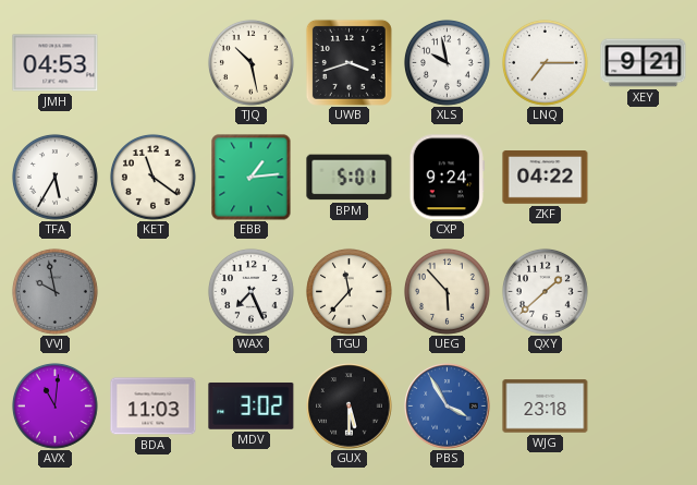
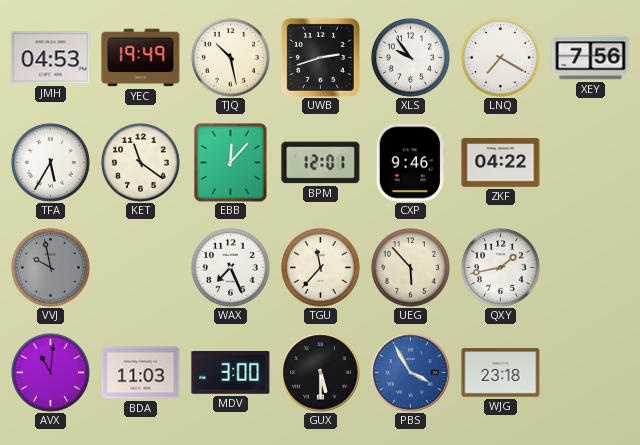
YEC: none -> 19:49 (141, 58)
UWB: 3:42 -> 2:42 (320, 57)
XLS: 9:58 -> 9:54 (410, 57)
LNQ: 7:15 -> 7:20 (500, 57)
XEY: 9:21 -> 7:56 (591, 58)
EBB: 1:14 -> 12:07 (231, 163)
BPM: 5:01 -> 12:01 (321, 163)
CXP: 9:24 -> 9:46 (410, 163)
QXY: 1:38 -> 1:43 (500, 267)
MDV: 3:02 -> 3:00 (231, 372)
